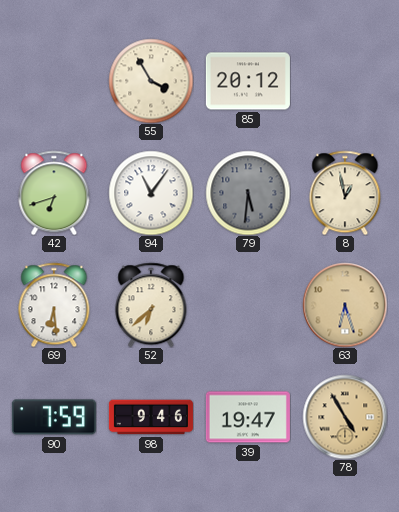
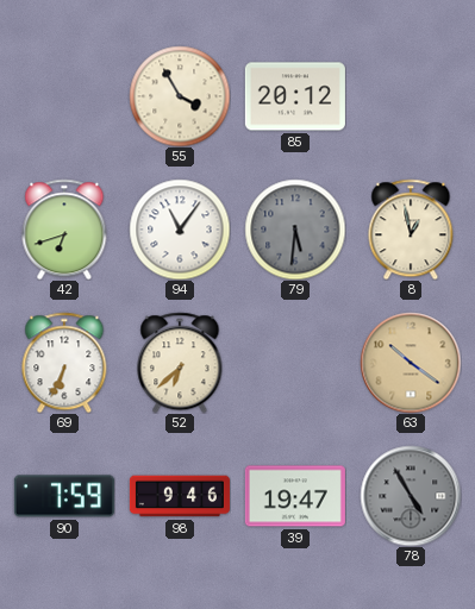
69: 6:29 -> 6:34 (64, 363)
63: 6:27 -> 10:21 (411, 363)
78 dial: champagne -> grey (411, 496)
